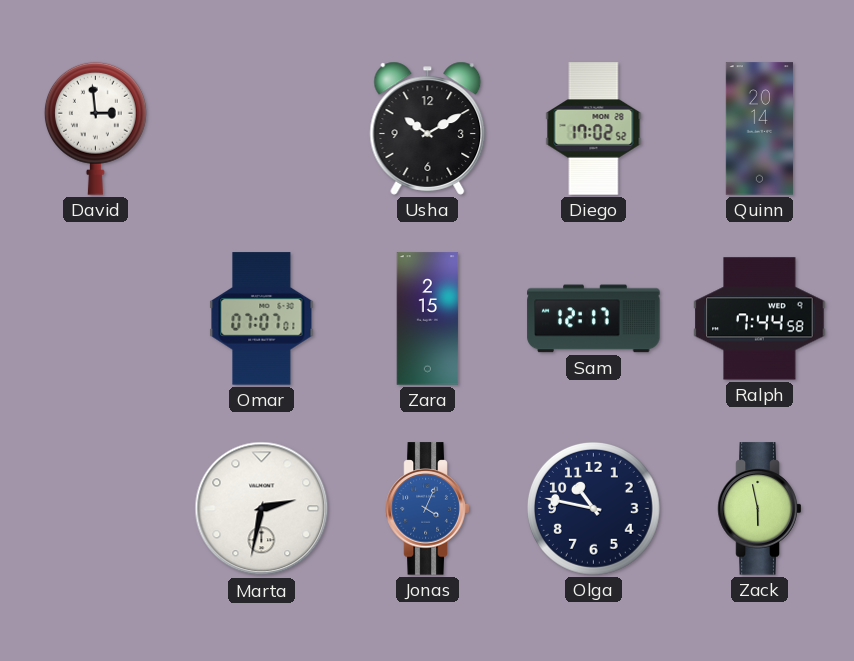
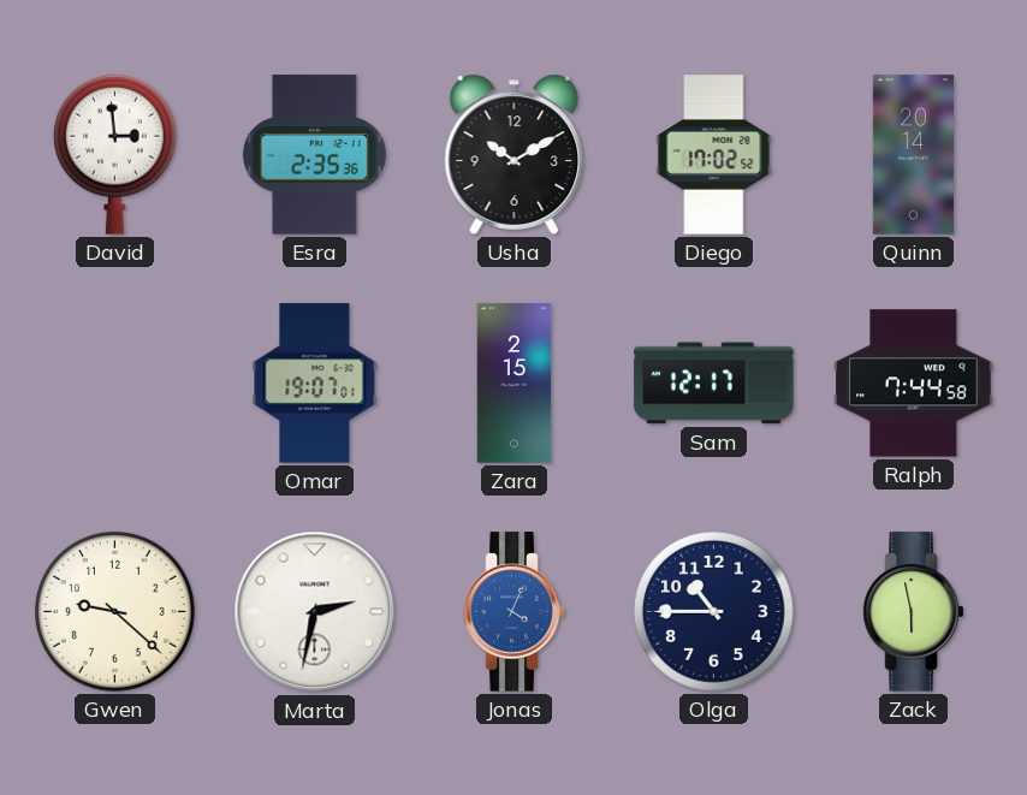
Esra: none -> 2:35 (314, 155)
Omar: 07:07 -> 19:07 (315, 384)
Gwen: none -> 9:22 (114, 611)
Olga: 10:47 -> 10:45 (713, 611)
